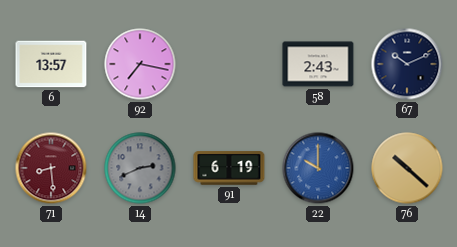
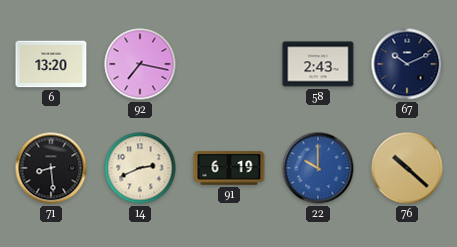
6: 13:57 -> 13:20 (51, 64)
71 dial: burgundy -> black (51, 168)
14 dial: grey -> cream (140, 168)
